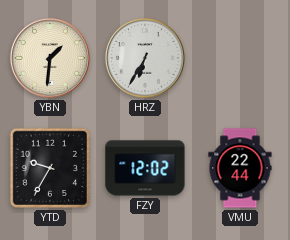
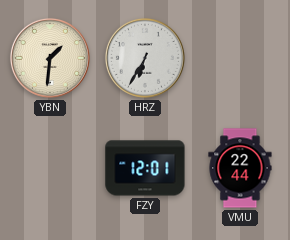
YTD: 9:35 -> none (50, 168)
FZY: 12:02 -> 12:01 (145, 168)
